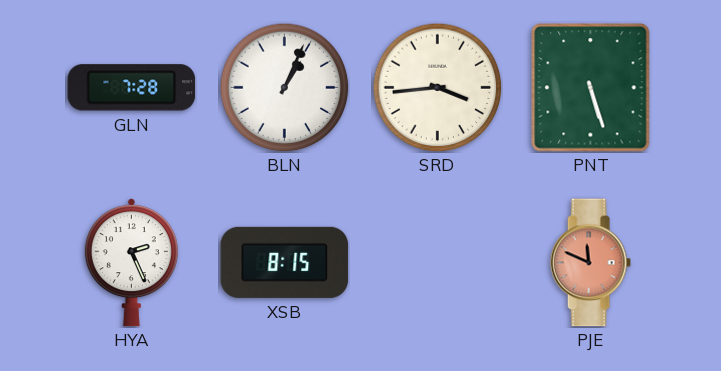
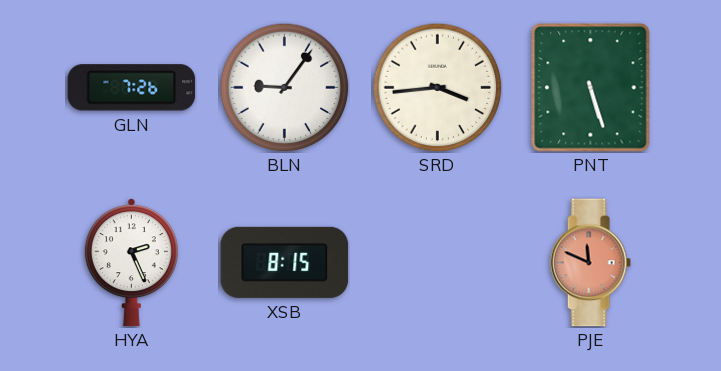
GLN: 7:28 -> 7:26 (132, 88)
BLN: 1:04 -> 9:06 (284, 87)
